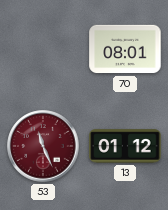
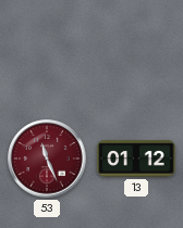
70: 08:01 -> none (125, 49)
